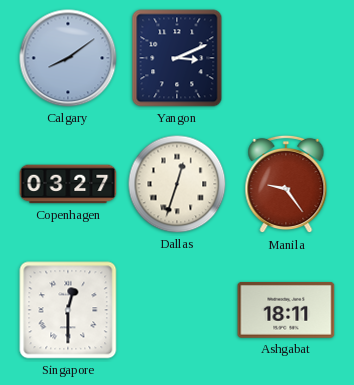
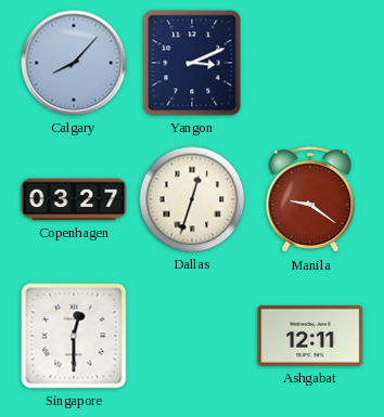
Calgary: 8:09 -> 8:07 (74, 63)
Manila: 9:24 -> 9:21 (310, 199)
Ashgabat: 18:11 -> 12:11 (310, 336)
